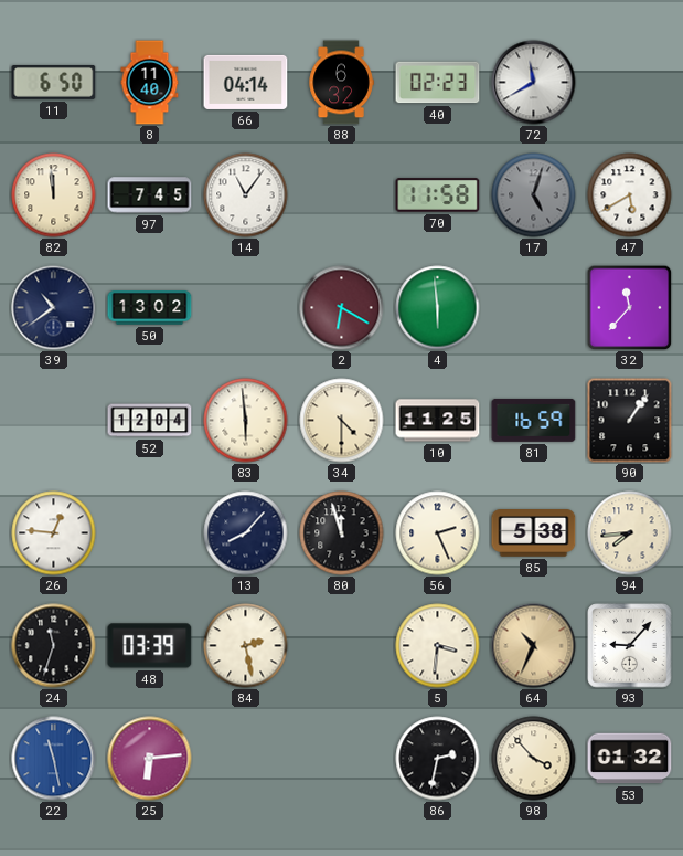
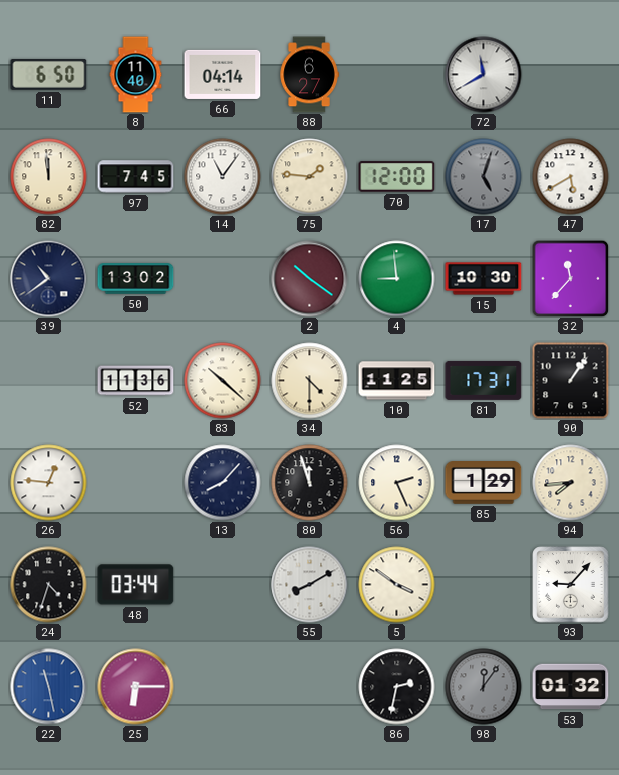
88: 6:32 -> 6:27 (309, 75)
40: 02:23 -> none (438, 83)
75: none -> 1:46 (310, 177)
70: 11:58 -> 12:00 (397, 177)
2: 6:20 -> 10:21 (310, 279)
4: 5:59 -> 8:59 (397, 279)
15: none -> 10:30 (484, 279)
52: 12:04 -> 11:36 (136, 381)
83: 5:59 -> 10:22 (223, 381)
81: 16:59 -> 17:31 (484, 380)
85: 5:38 -> 1:29 (484, 483)
24: 11:33 -> 4:33 (49, 585)
48: 03:39 -> 03:44 (136, 585)
84: 2:28 -> none (246, 646)
55: none -> 8:10 (310, 585)
5: 3:31 -> 3:51 (397, 585)
64: 10:34 -> none (534, 646)
25: 6:14 -> 6:15 (136, 687)
98: 3:53 -> 12:06 (484, 687)
98 dial: cream -> grey (484, 687)
